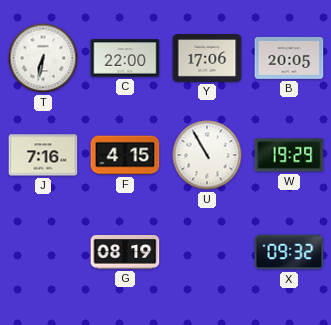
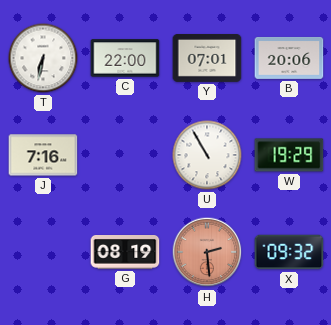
Y: 17:06 -> 07:01 (207, 59)
B: 20:05 -> 20:06 (289, 58)
F: 4:15 -> none (125, 155)
H: none -> 2:29 (207, 252)
